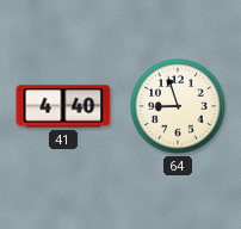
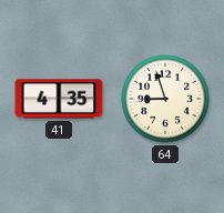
41: 4:40 -> 4:35 (59, 99)
